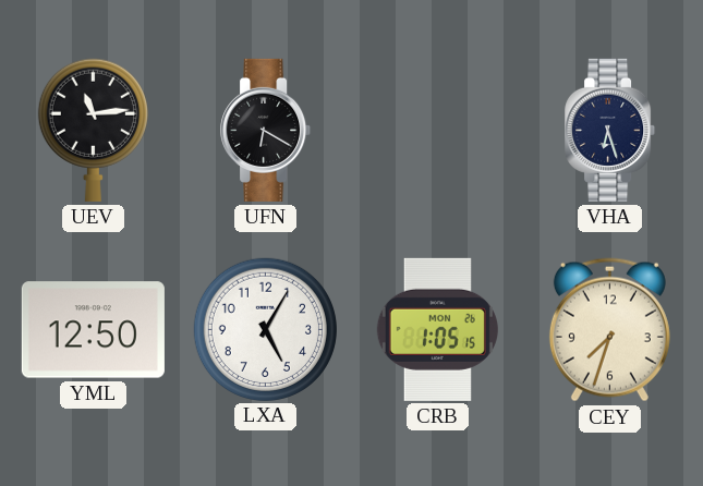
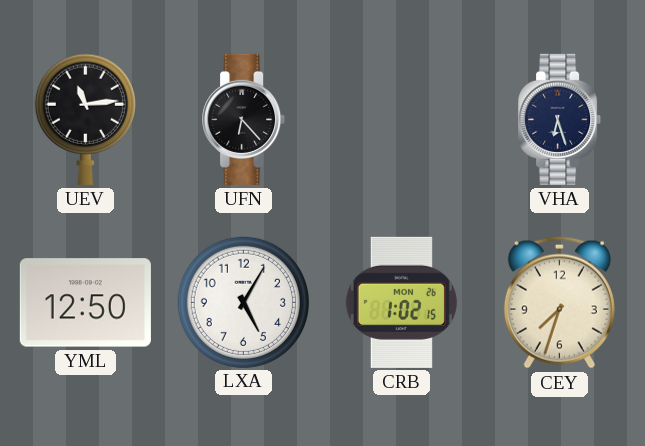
UFN: 6:20 -> 6:23 (244, 119)
CRB: 1:05 -> 1:02 (401, 302)
